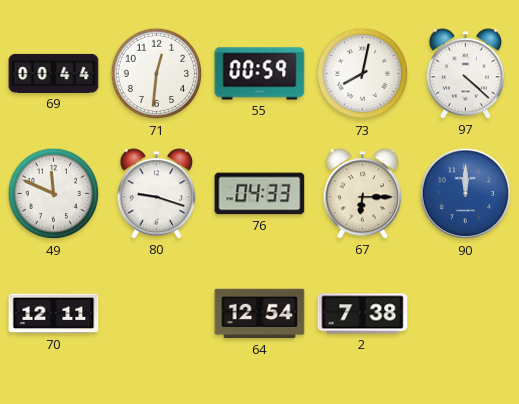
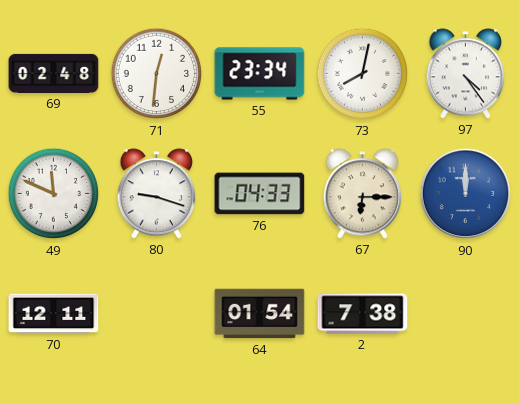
69: 00:44 -> 02:48 (54, 73)
55: 00:59 -> 23:34 (260, 74)
97: 4:22 -> 4:24 (466, 74)
64: 12:54 -> 01:54 (260, 314)
